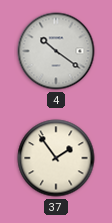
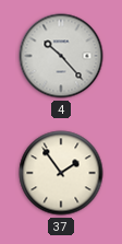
4: 10:21 -> 10:23 (61, 56)
